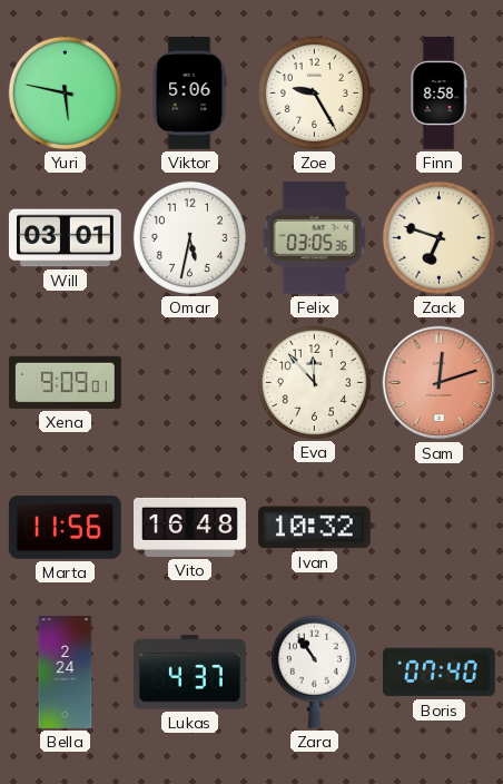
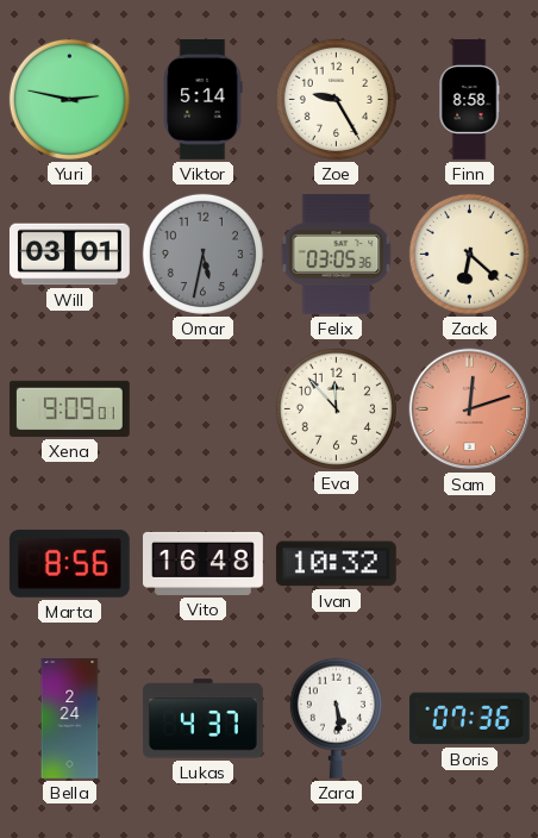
Yuri: 5:47 -> 2:47 (69, 99)
Viktor: 5:06 -> 5:14 (202, 100)
Omar dial: white -> grey (202, 254)
Zack: 6:48 -> 6:22 (469, 254)
Marta: 11:56 -> 8:56 (69, 563)
Zara: 10:54 -> 5:29 (336, 718)
Boris: 07:40 -> 07:36 (469, 719)
